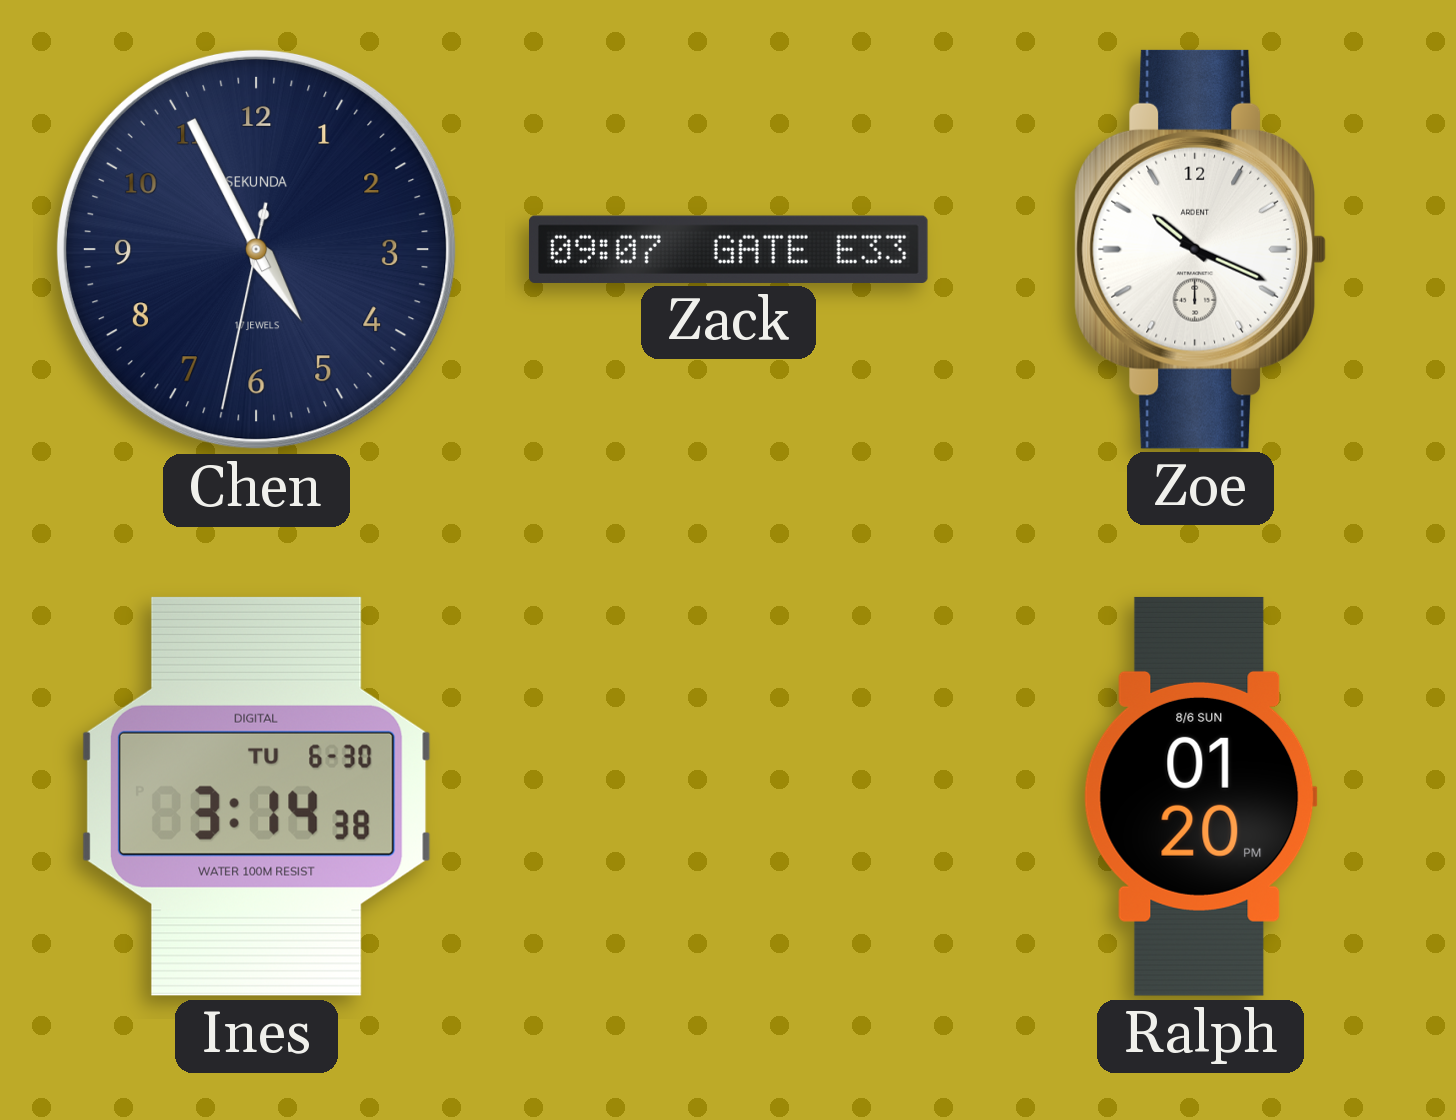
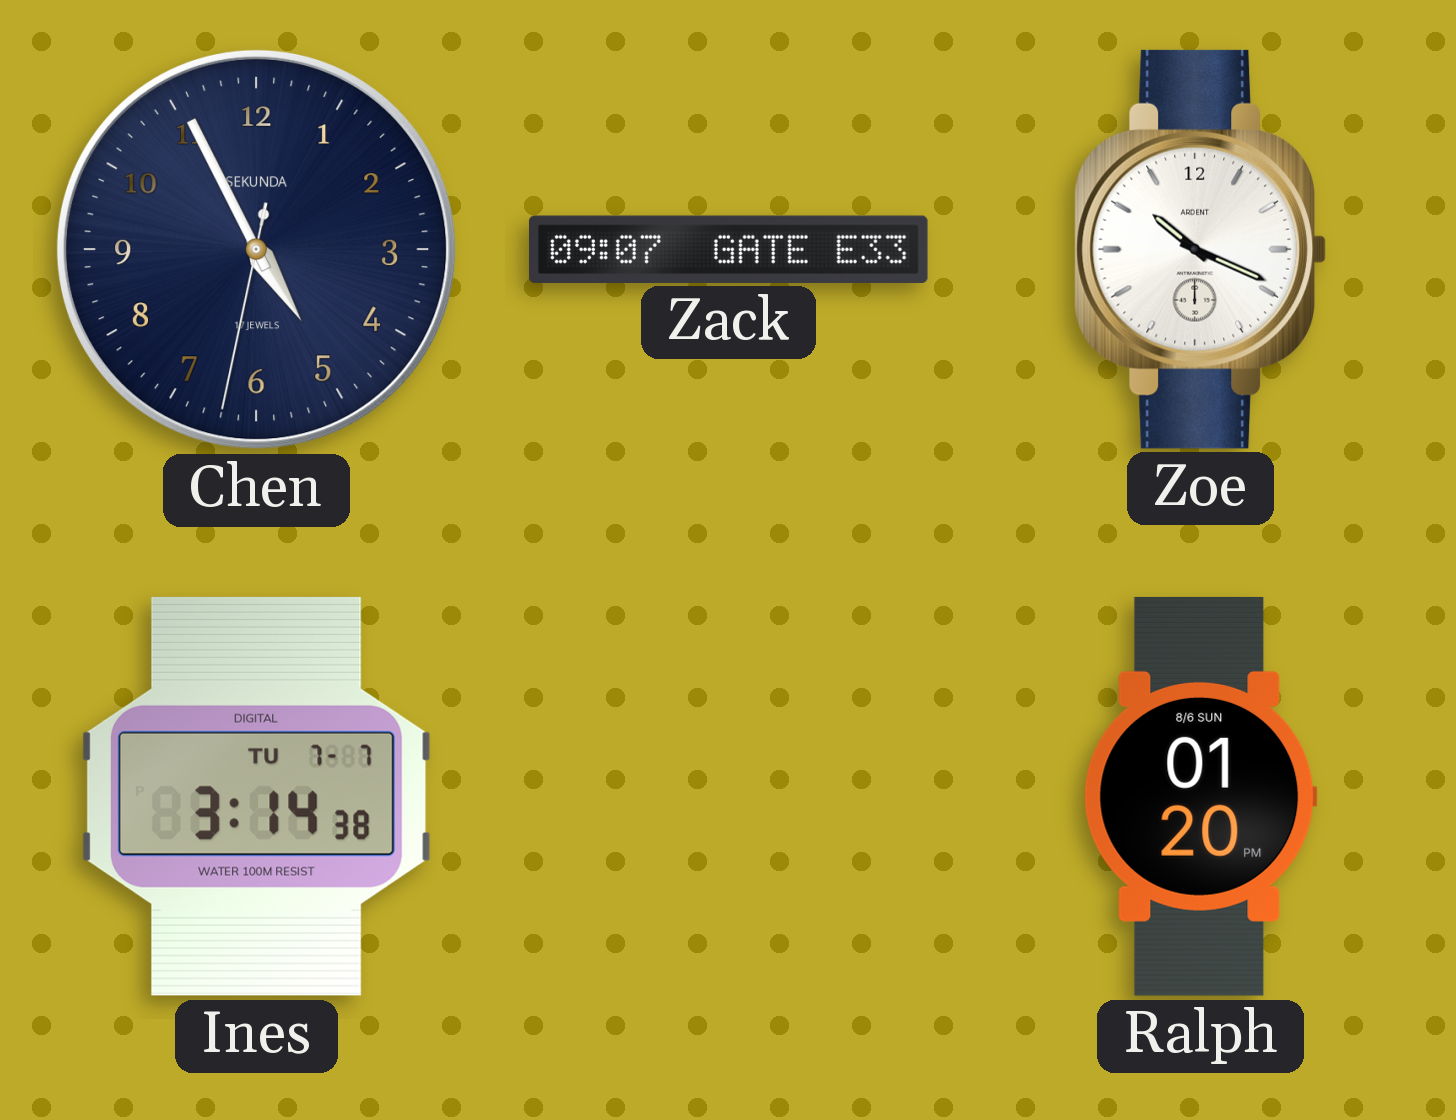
Ines date: TU 6-30 -> TU 7-7 (256, 796)
